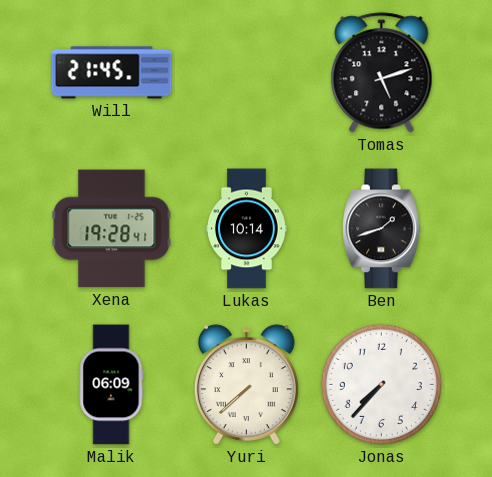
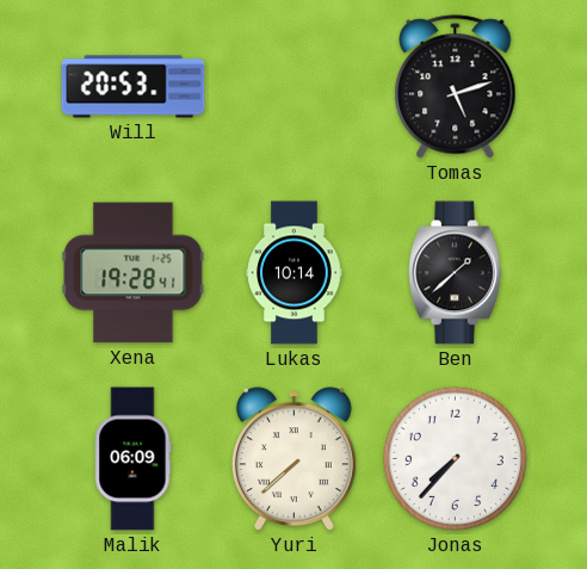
Will: 21:45 -> 20:53 (134, 87)
Ben: 1:42 -> 1:38 (456, 273)
